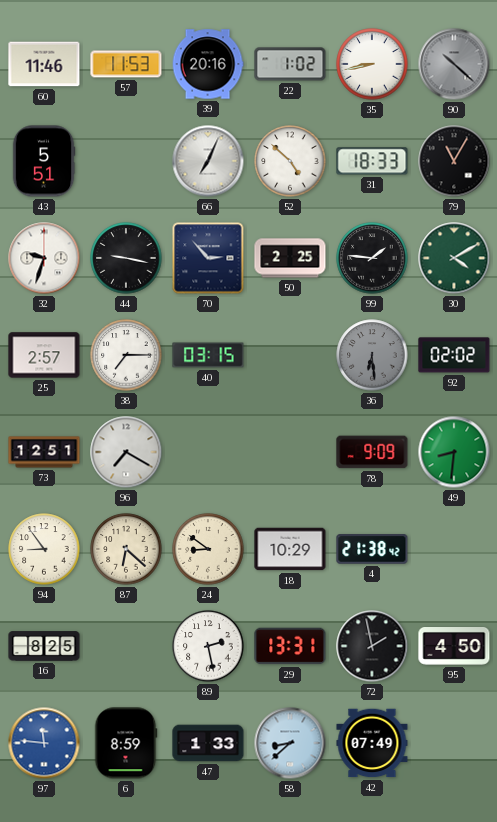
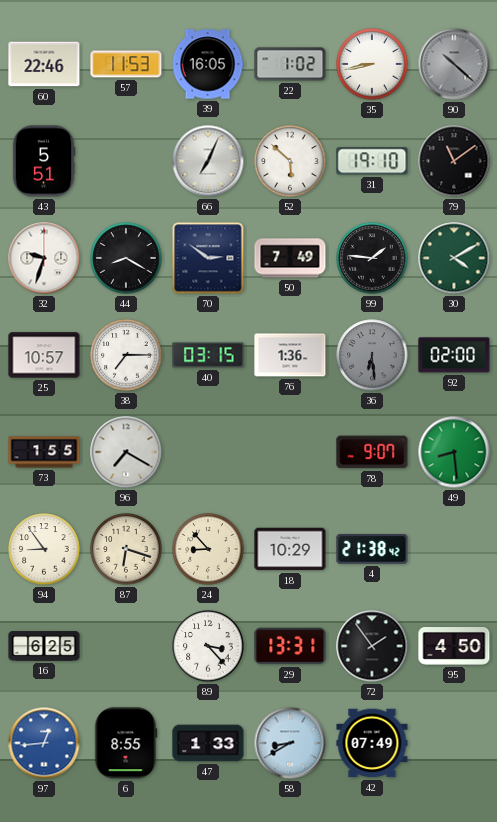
60: 11:46 -> 22:46 (44, 64)
39: 20:16 -> 16:05 (208, 64)
52: 4:52 -> 5:52 (290, 161)
31: 18:33 -> 19:10 (372, 161)
79: 11:05 -> 11:09 (454, 161)
44: 9:17 -> 8:20 (126, 258)
70: 2:53 -> 2:51 (208, 258)
50: 2:25 -> 7:49 (290, 258)
25: 2:57 -> 10:57 (44, 355)
76: none -> 1:36 (290, 355)
92: 02:02 -> 02:00 (454, 355)
73: 12:51 -> 1:55 (44, 452)
78: 9:09 -> 9:07 (372, 452)
49: 8:31 -> 8:29 (454, 452)
87: 6:22 -> 6:18 (126, 549)
24: 8:51 -> 8:53 (208, 549)
16: 8:25 -> 6:25 (44, 646)
89: 2:28 -> 3:23 (208, 646)
72: 1:58 -> 1:54 (372, 646)
97: 11:46 -> 12:44 (44, 743)
6: 8:59 -> 8:55 (126, 743)
58: 8:38 -> 8:40 (290, 743)
